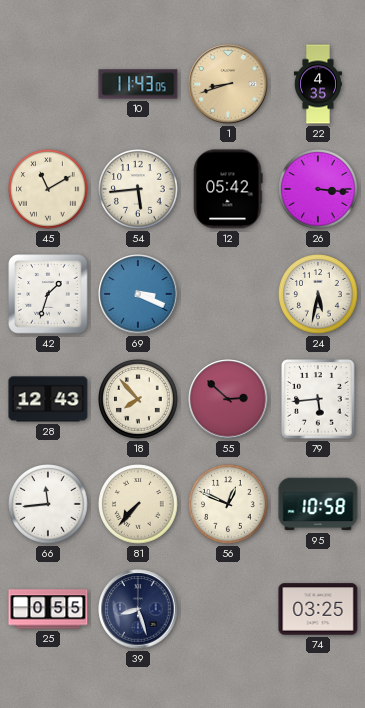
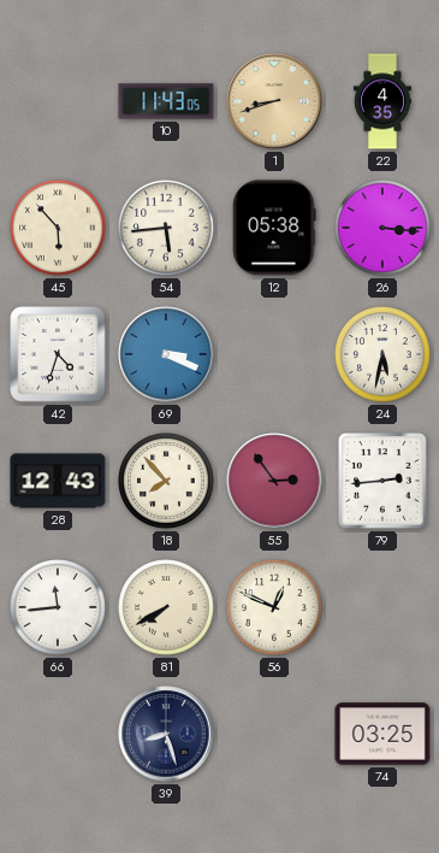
45: 11:10 -> 5:53 (59, 229)
12: 05:42 -> 05:38 (274, 228)
42: 1:33 -> 4:33 (58, 354)
55: 2:52 -> 2:54 (274, 481)
79: 5:44 -> 2:44 (382, 481)
81: 7:37 -> 7:40 (167, 608)
95: 10:58 -> none (318, 504)
25: 0:55 -> none (48, 609)
